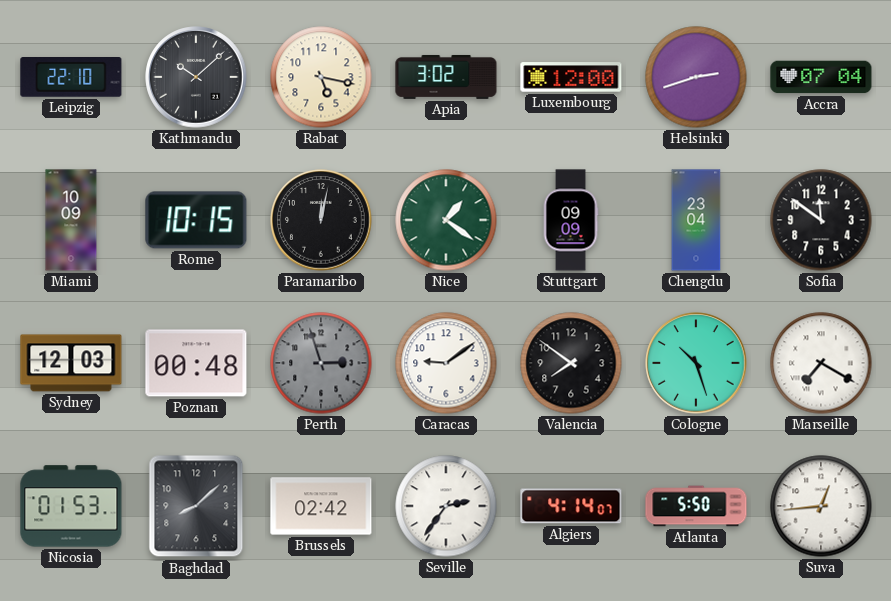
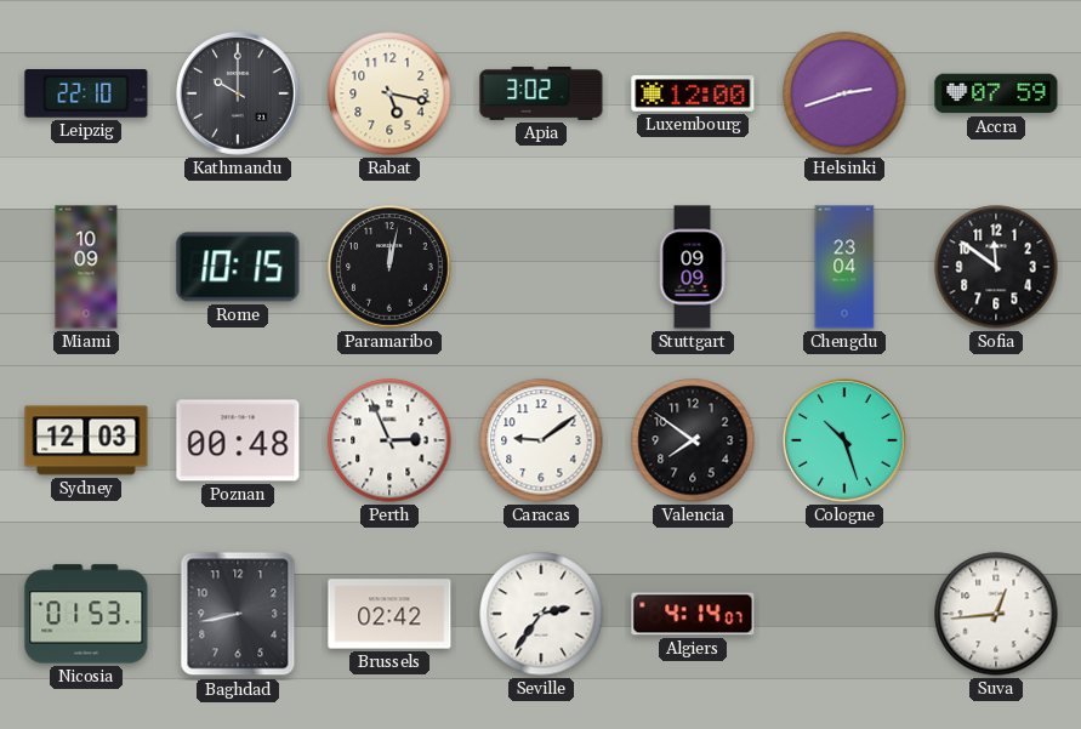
Kathmandu: 10:08 -> 10:00 (238, 93)
Accra: 07:04 -> 07:59 (996, 93)
Nice: 1:21 -> none (446, 220)
Perth: 2:57 -> 2:56 (389, 440)
Perth dial: grey -> white (389, 440)
Marseille: 7:20 -> none (821, 363)
Baghdad: 8:08 -> 8:43 (238, 614)
Atlanta: 5:50 -> none (696, 506)
